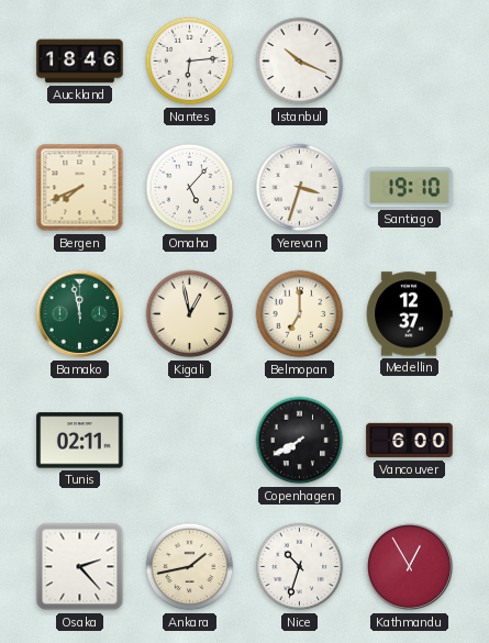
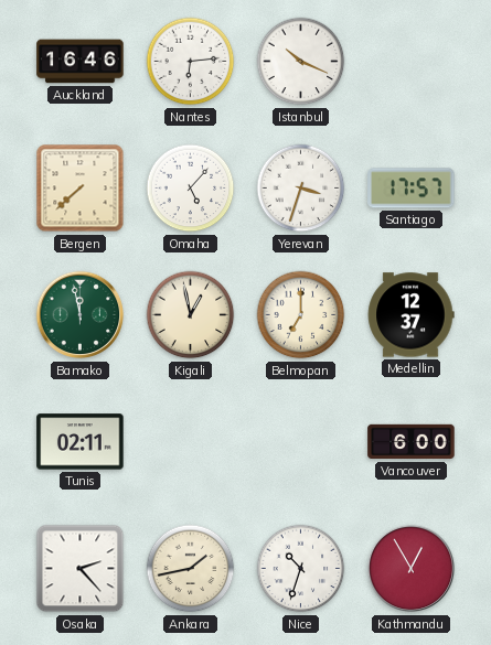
Auckland: 18:46 -> 16:46 (81, 62)
Bergen: 7:41 -> 7:38 (81, 189)
Santiago: 19:10 -> 17:57 (412, 189)
Copenhagen: 7:40 -> none (300, 441)
